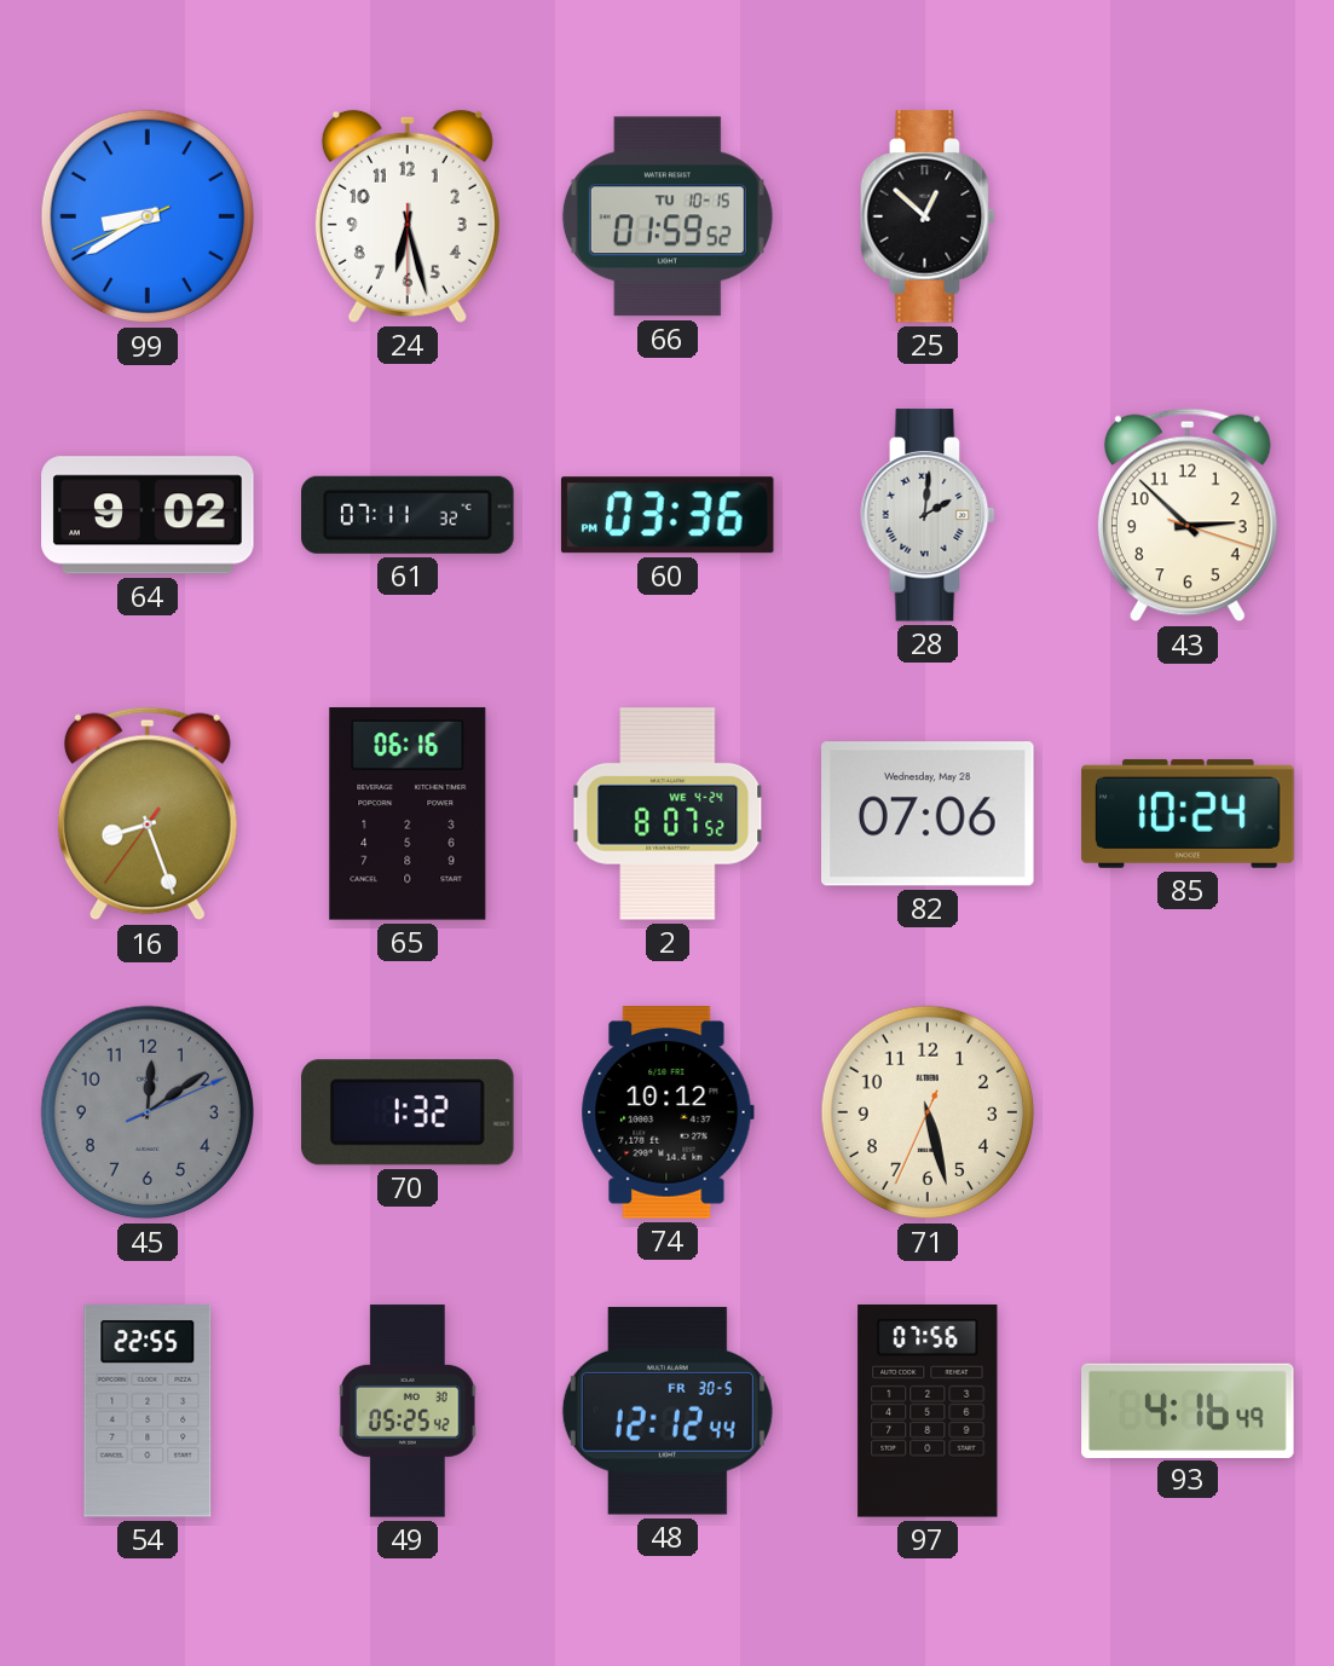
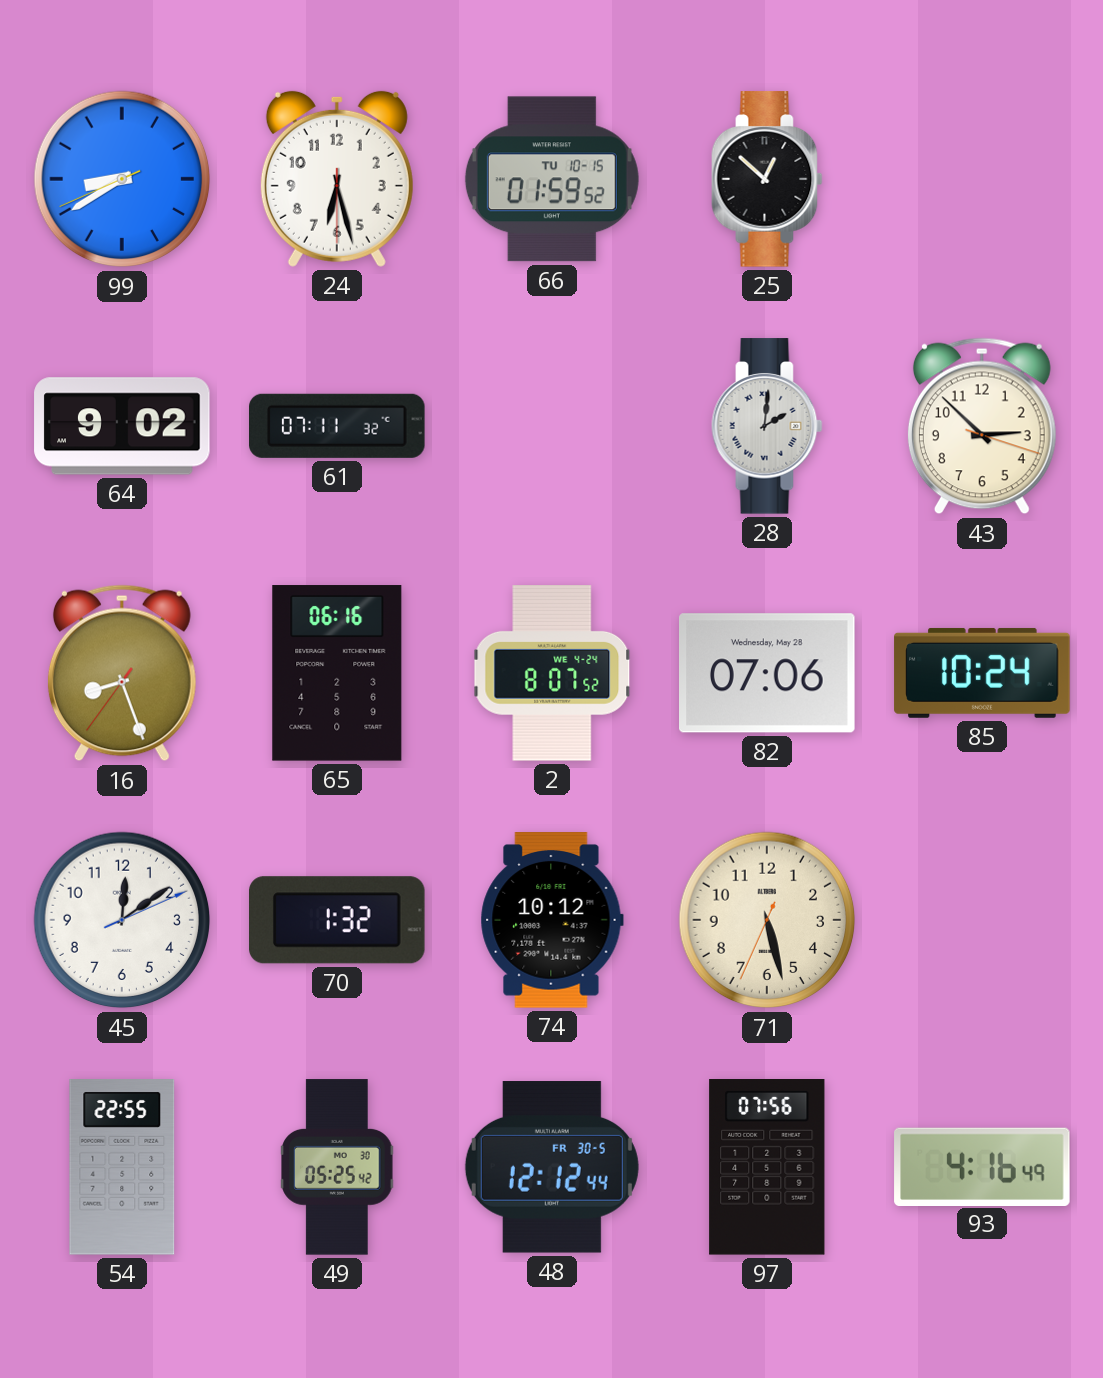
60: 03:36 -> none (668, 515)
45 dial: grey -> white (122, 920)
